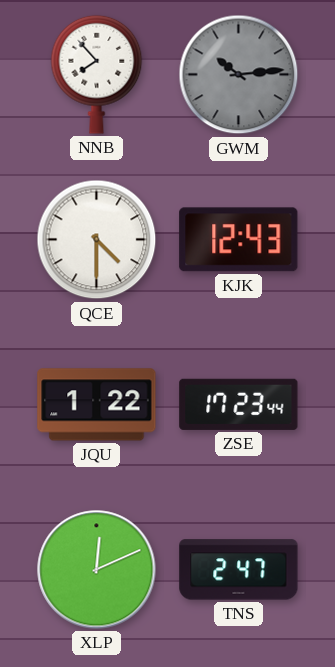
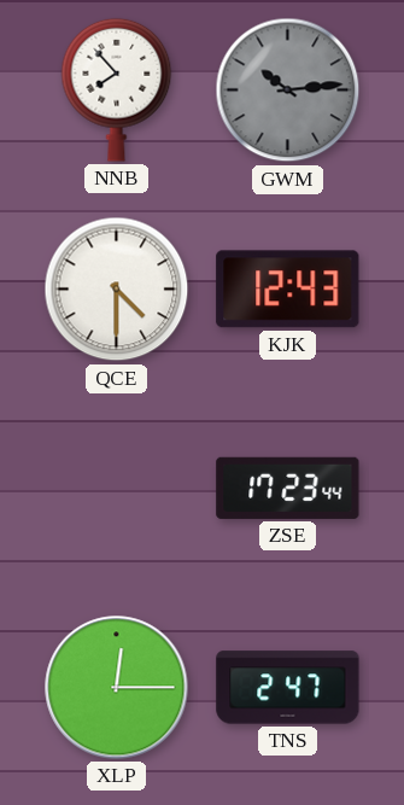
JQU: 1:22 -> none (97, 405)
XLP: 12:11 -> 12:15 (117, 688)
